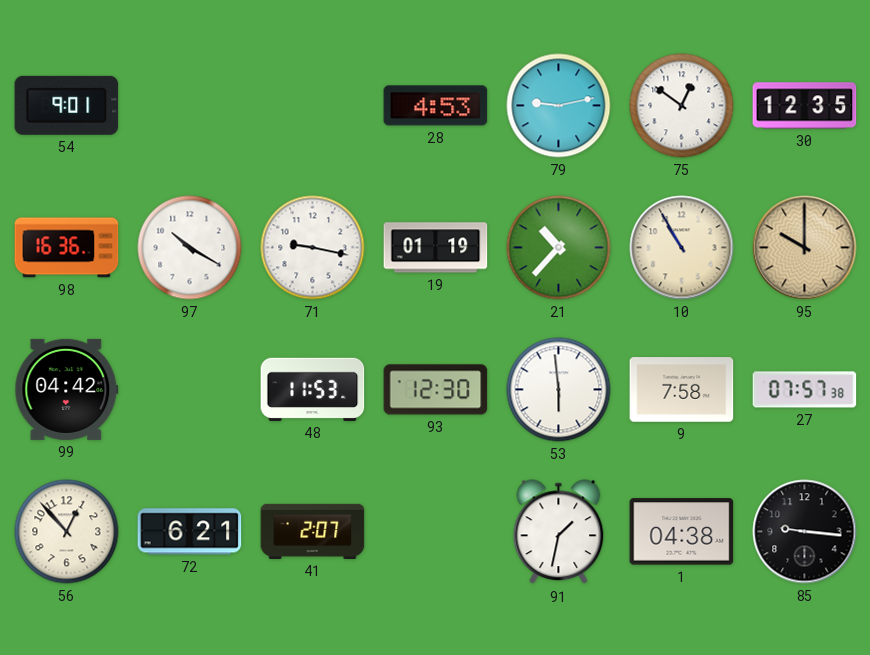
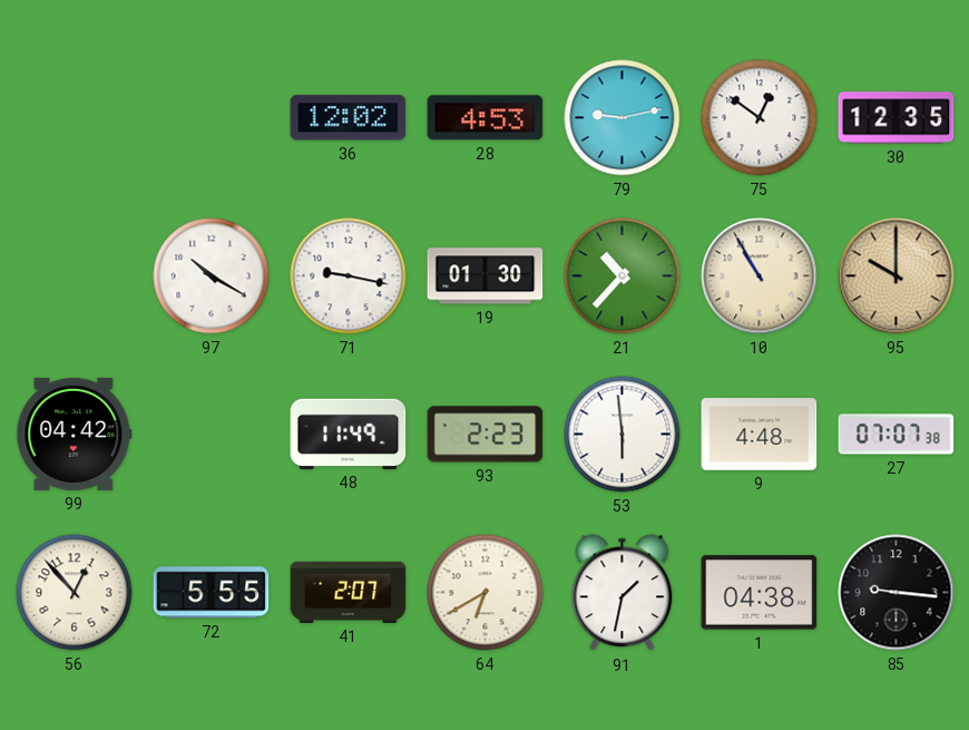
54: 9:01 -> none (67, 105)
36: none -> 12:02 (349, 118)
98: 16:36 -> none (67, 248)
19: 01:19 -> 01:30 (486, 276)
48: 11:53 -> 11:49 (349, 434)
93: 12:30 -> 2:23 (486, 435)
9: 7:58 -> 4:48 (760, 435)
27: 07:57 -> 07:07 (897, 435)
72: 6:21 -> 5:55 (212, 593)
64: none -> 6:40 (486, 593)
